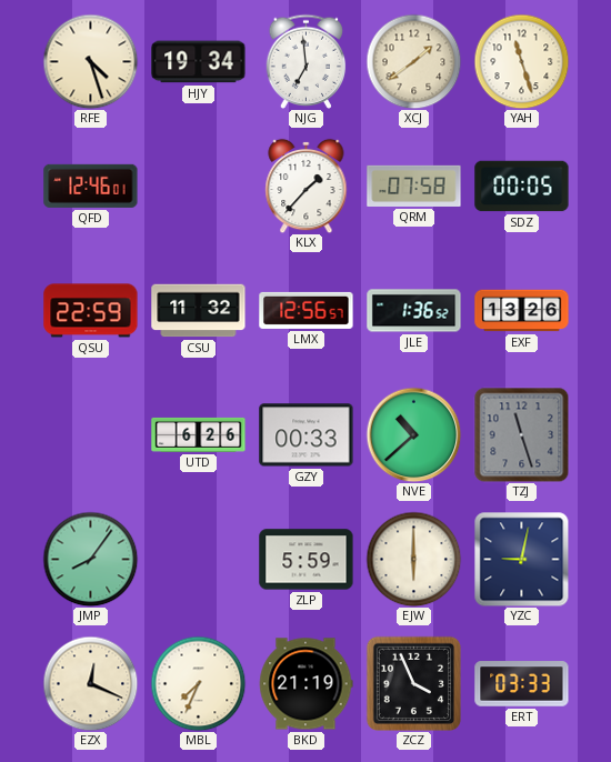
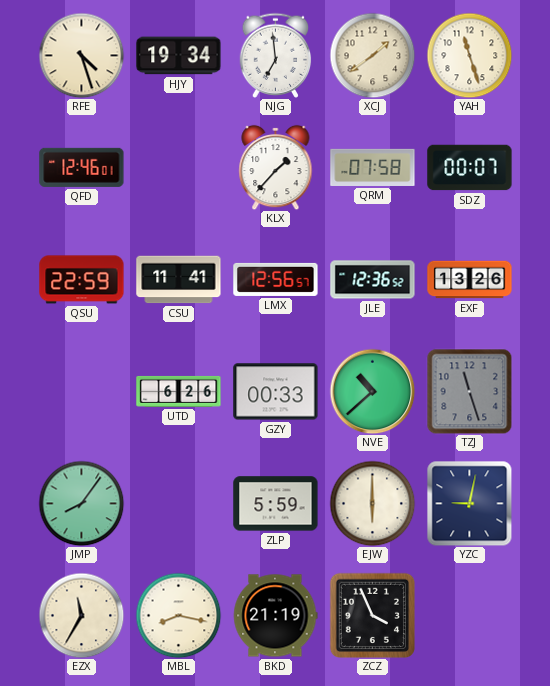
SDZ: 00:05 -> 00:07 (470, 168)
CSU: 11:32 -> 11:41 (179, 280)
JLE: 1:36 -> 12:36 (373, 280)
EZX: 12:19 -> 11:35 (81, 615)
MBL: 7:34 -> 8:17 (178, 615)
ERT: 03:33 -> none (522, 684)
